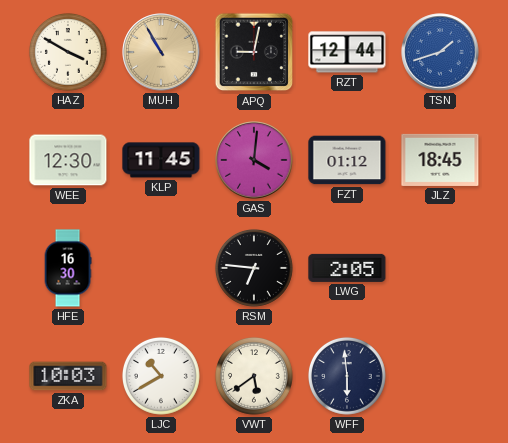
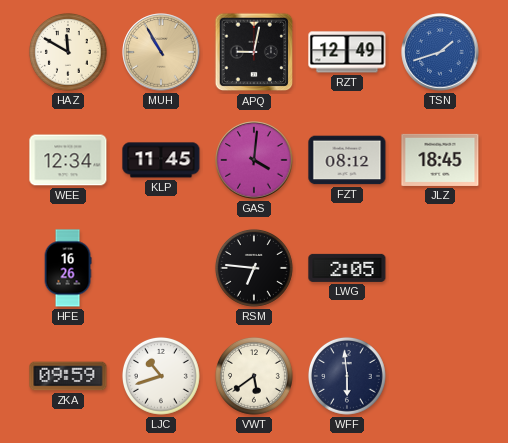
HAZ: 3:50 -> 11:50 (68, 52)
RZT: 12:44 -> 12:49 (347, 52)
WEE: 12:30 -> 12:34 (68, 160)
FZT: 01:12 -> 08:12 (347, 160)
HFE: 16:30 -> 16:26 (68, 268)
ZKA: 10:03 -> 09:59 (68, 376)
LJC: 10:40 -> 10:42 (161, 376)
